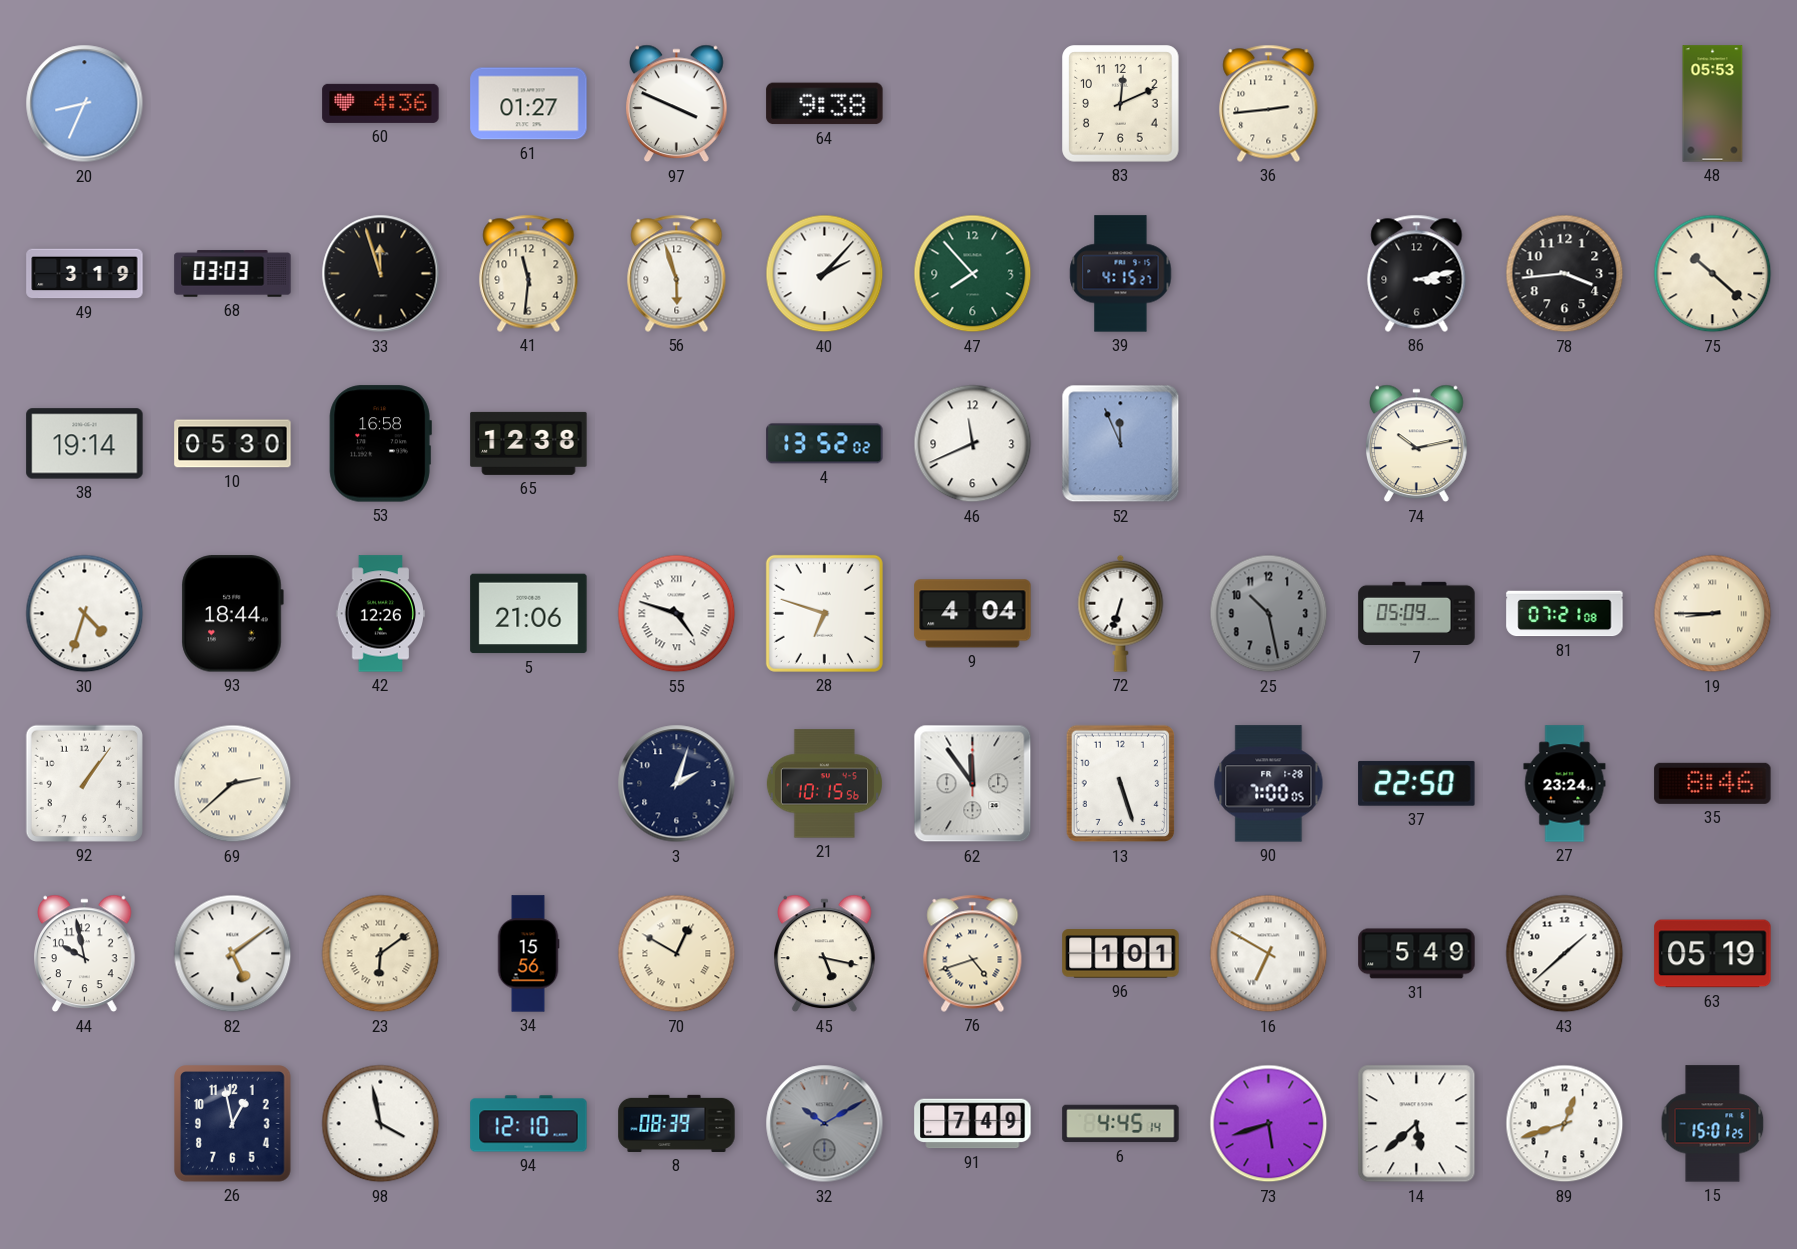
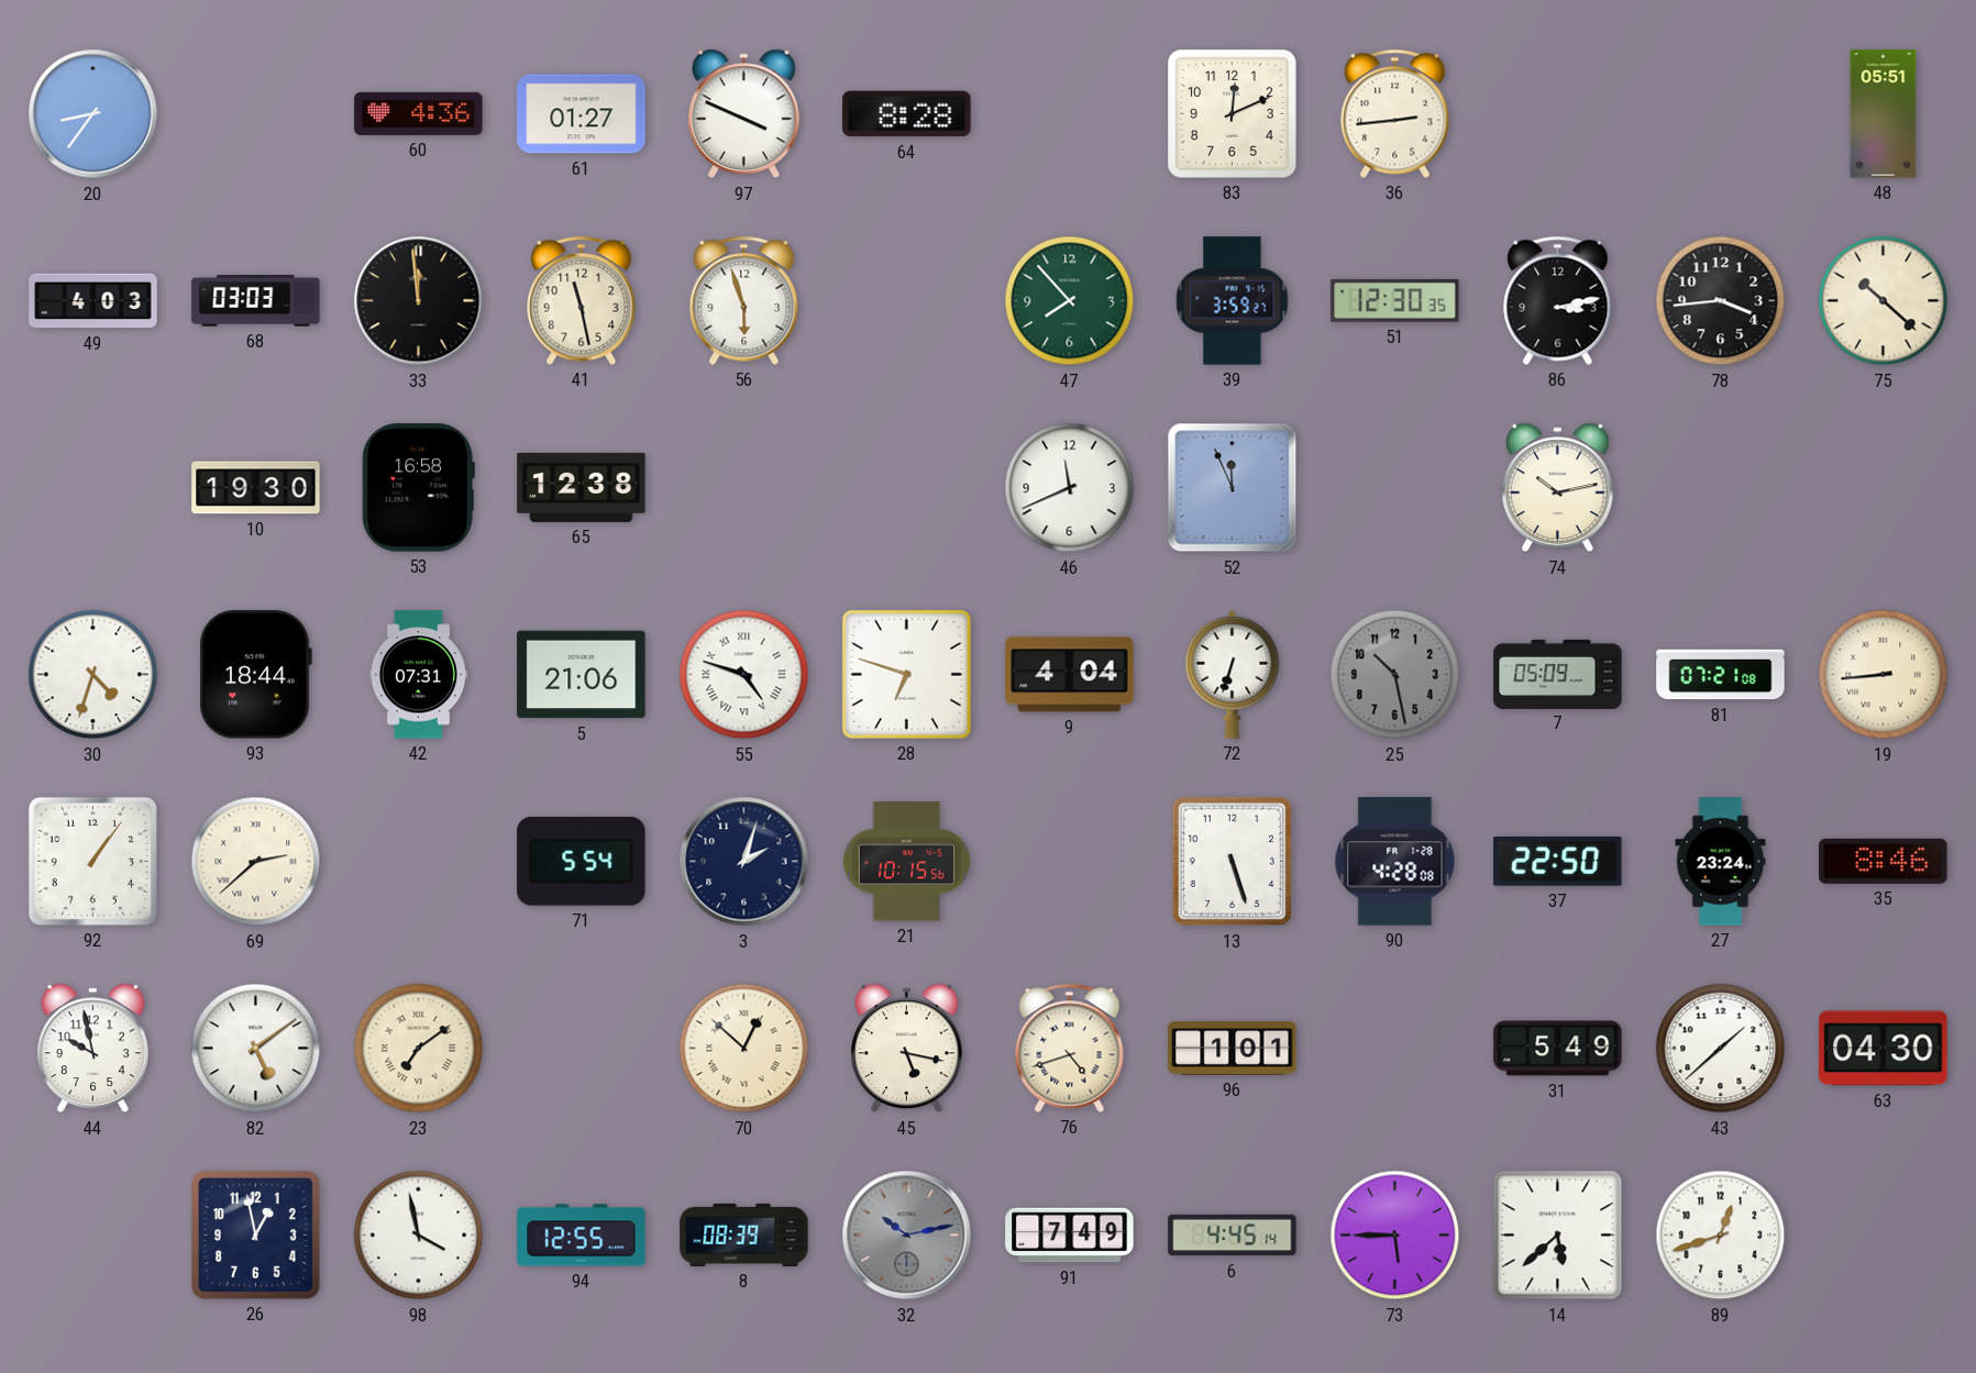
20: 8:34 -> 8:36 (93, 114)
64: 9:38 -> 8:28 (907, 114)
48: 05:53 -> 05:51 (1884, 114)
49: 3:19 -> 4:03 (93, 301)
33: 11:57 -> 11:59 (419, 301)
41: 11:31 -> 11:28 (582, 300)
40: 2:07 -> none (825, 274)
39: 4:15 -> 3:59 (1233, 301)
51: none -> 12:30 (1395, 300)
38: 19:14 -> none (85, 444)
10: 05:30 -> 19:30 (256, 488)
4: 13:52 -> none (825, 444)
42: 12:26 -> 07:31 (418, 675)
19: 8:45 -> 8:44 (1884, 675)
71: none -> 5:54 (582, 862)
62: 11:54 -> none (973, 784)
90: 7:00 -> 4:28 (1395, 862)
23: 6:09 -> 7:09 (419, 1049)
34: 15:56 -> none (528, 954)
70: 12:50 -> 12:52 (744, 1049)
16: 6:50 -> none (1269, 954)
63: 05:19 -> 04:30 (1884, 1049)
94: 12:10 -> 12:55 (582, 1236)
32: 10:10 -> 10:13 (907, 1236)
73: 5:42 -> 5:45 (1395, 1236)
15: 15:01 -> none (1713, 1124)
